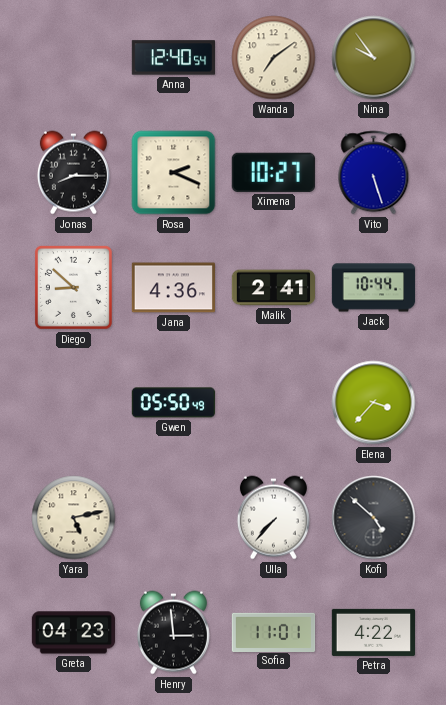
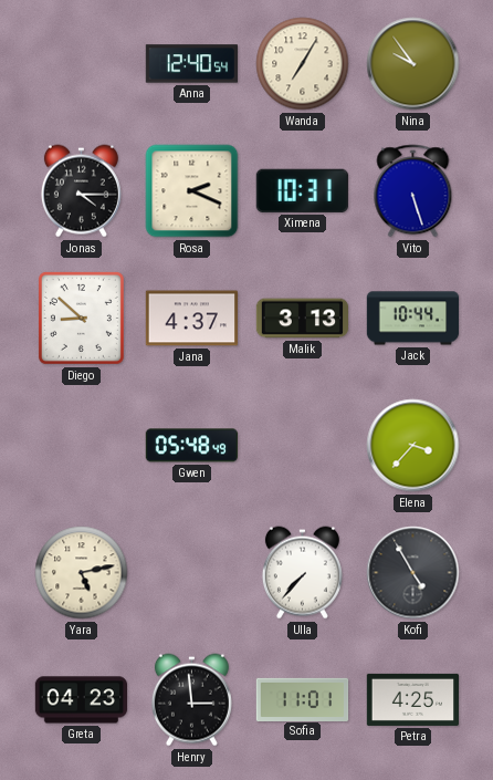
Wanda: 7:09 -> 7:05 (303, 64)
Jonas: 8:15 -> 4:15 (81, 191)
Ximena: 10:27 -> 10:31 (302, 190)
Jana: 4:36 -> 4:37 (191, 319)
Malik: 2:41 -> 3:13 (303, 319)
Gwen: 05:50 -> 05:48 (191, 446)
Kofi: 4:52 -> 4:55 (413, 573)
Petra: 4:22 -> 4:25 (412, 699)
